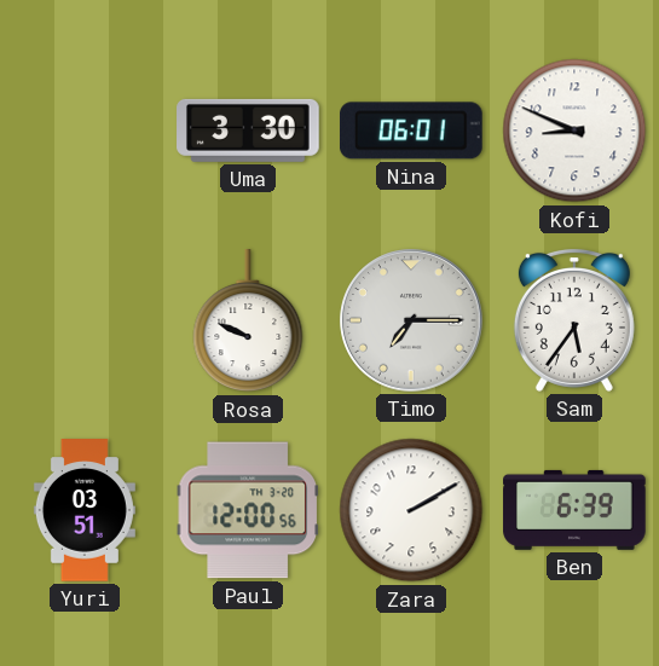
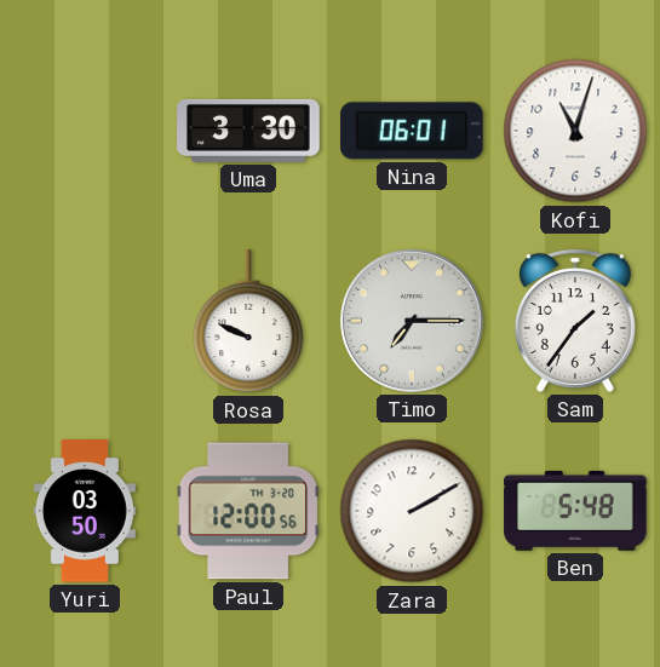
Kofi: 8:49 -> 11:03 (575, 131)
Sam: 5:36 -> 1:36 (575, 321)
Yuri: 03:51 -> 03:50 (85, 511)
Ben: 6:39 -> 5:48 (575, 511)
